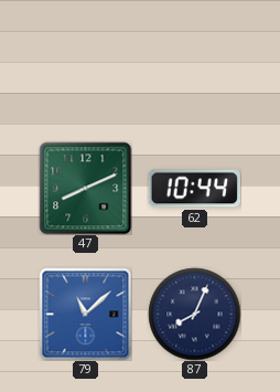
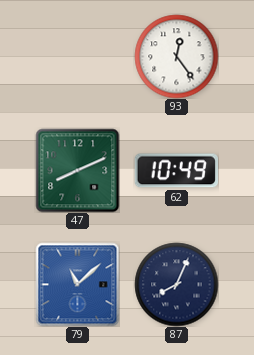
93: none -> 12:24 (176, 56)
62: 10:44 -> 10:49 (176, 171)
